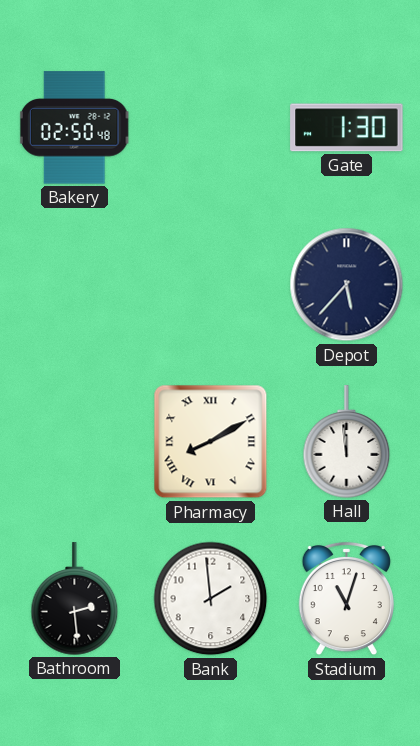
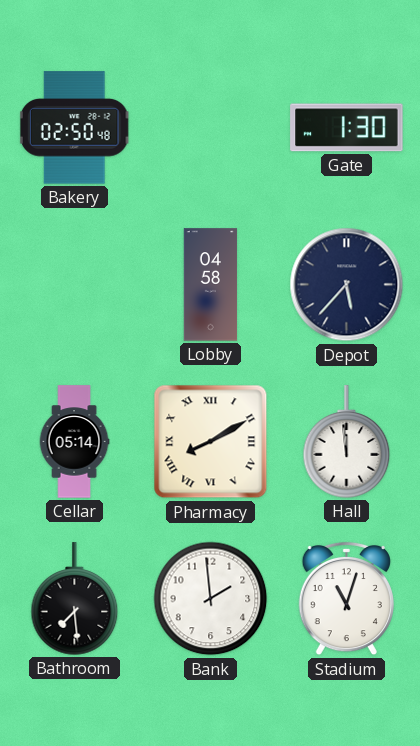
Lobby: none -> 04:58 (211, 285)
Cellar: none -> 05:14 (74, 442)
Bathroom: 2:29 -> 7:29 (75, 599)
